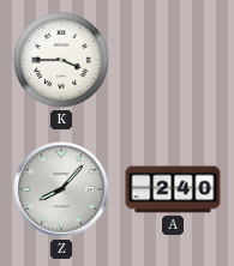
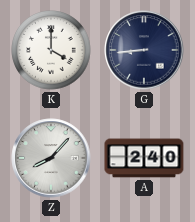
K: 3:45 -> 4:00 (51, 50)
G: none -> 8:44 (144, 50)
